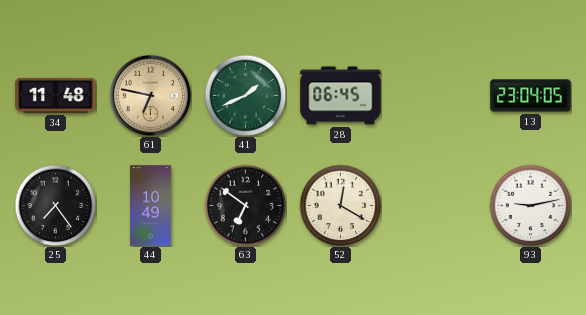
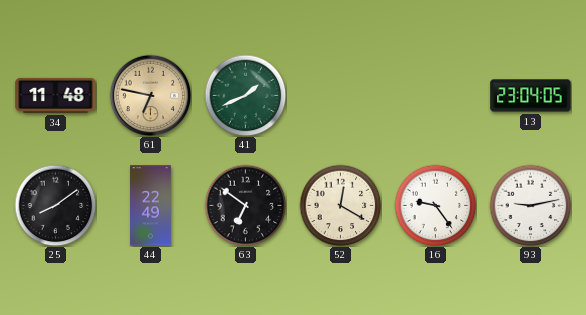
28: 06:45 -> none (341, 96)
25: 7:24 -> 8:09 (55, 205)
44: 10:49 -> 22:49 (151, 206)
16: none -> 9:24 (435, 205)
